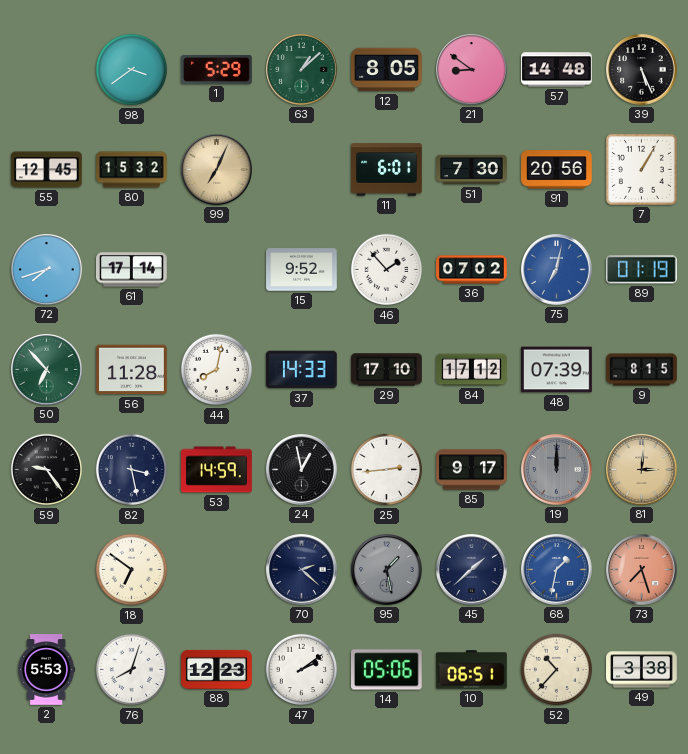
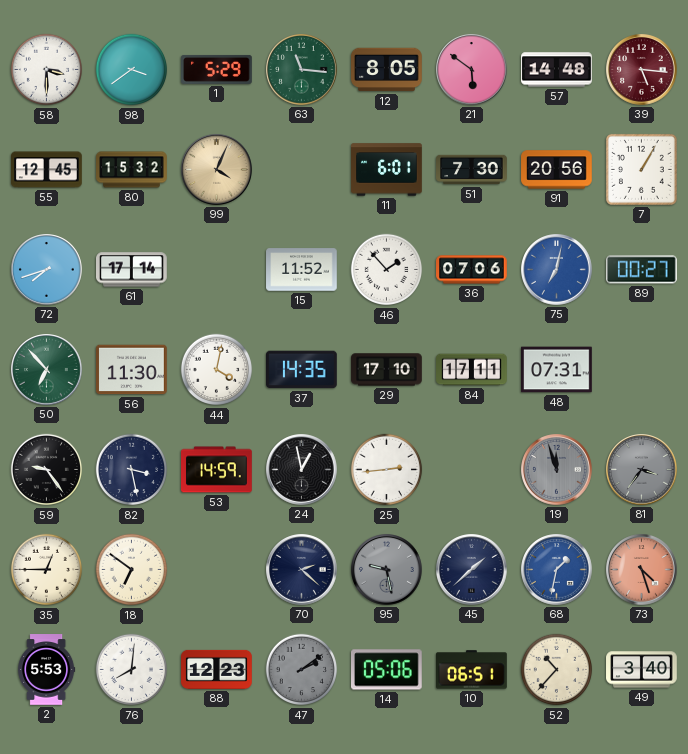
58: none -> 3:30 (47, 70)
63: 1:08 -> 11:16 (302, 70)
21: 8:51 -> 5:51 (472, 70)
39: 5:26 -> 5:16 (642, 70)
39 dial: black -> burgundy (642, 70)
99: 7:04 -> 4:04 (217, 170)
15: 9:52 -> 11:52 (302, 270)
36: 07:02 -> 07:06 (472, 270)
89: 01:19 -> 00:27 (642, 270)
56: 11:28 -> 11:30 (132, 370)
44: 8:02 -> 4:02 (217, 370)
37: 14:33 -> 14:35 (302, 370)
84: 17:12 -> 17:11 (472, 370)
48: 07:39 -> 07:31 (557, 370)
9: 8:15 -> none (642, 370)
85: 9:17 -> none (472, 470)
19: 12:00 -> 11:57 (557, 470)
81: 3:01 -> 3:36 (642, 470)
81 dial: champagne -> grey (642, 470)
35: none -> 12:45 (47, 570)
95: 1:28 -> 9:28 (387, 570)
73: 7:27 -> 4:27 (642, 570)
76: 8:03 -> 8:01 (132, 670)
47 dial: white -> grey (302, 670)
49: 3:38 -> 3:40 (642, 670)
